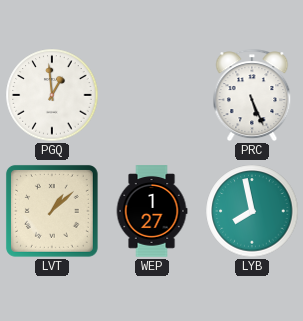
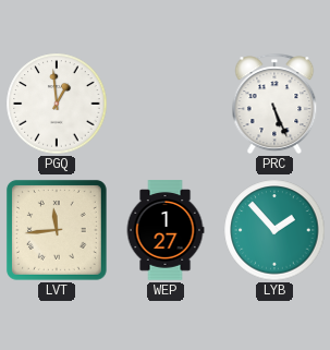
LVT: 1:08 -> 11:44 (57, 230)
LYB: 7:58 -> 1:53 (274, 230)
